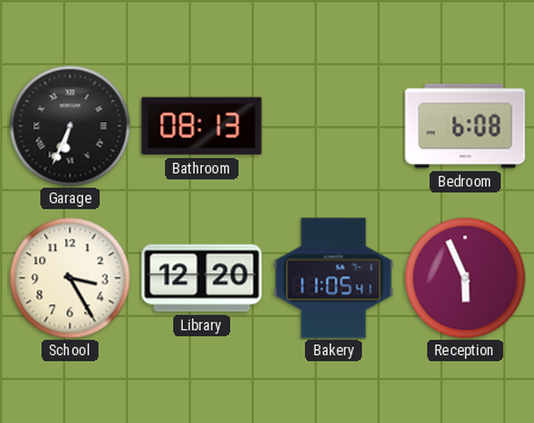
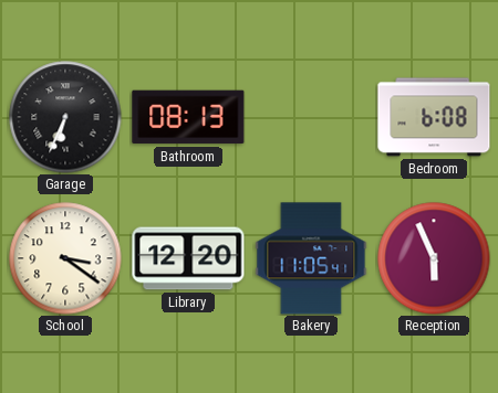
School: 3:25 -> 3:21 (65, 258)
